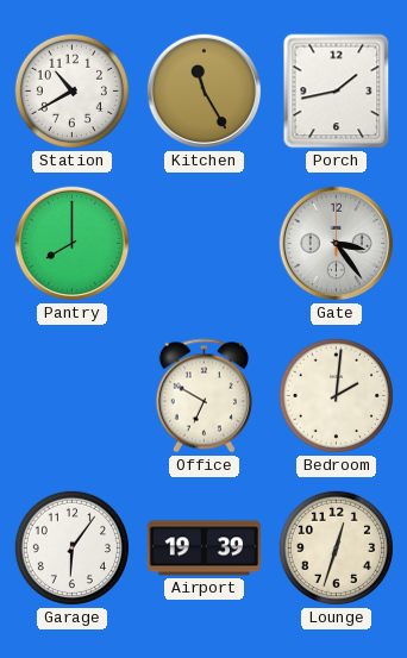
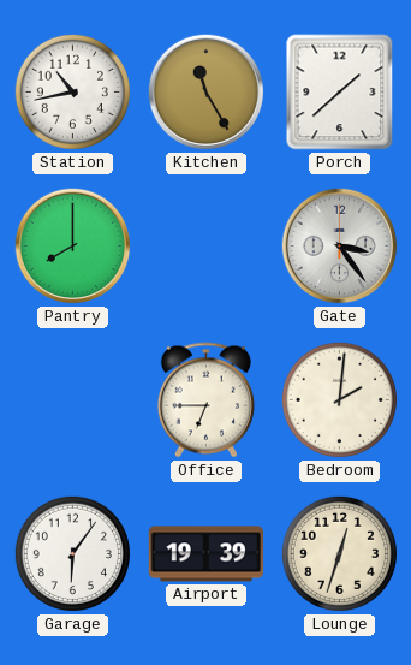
Station: 10:40 -> 10:43 (72, 91)
Porch: 1:43 -> 1:38 (340, 93)
Office: 6:50 -> 6:45 (205, 400)
